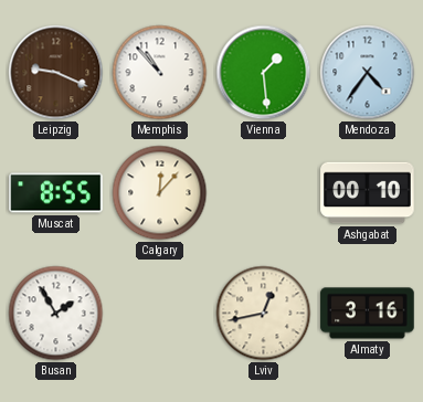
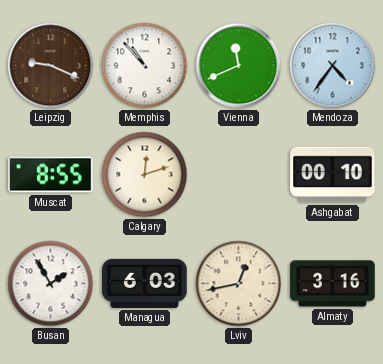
Vienna: 1:29 -> 11:41 (239, 66)
Calgary: 12:07 -> 12:12 (145, 175)
Managua: none -> 6:03 (145, 283)
